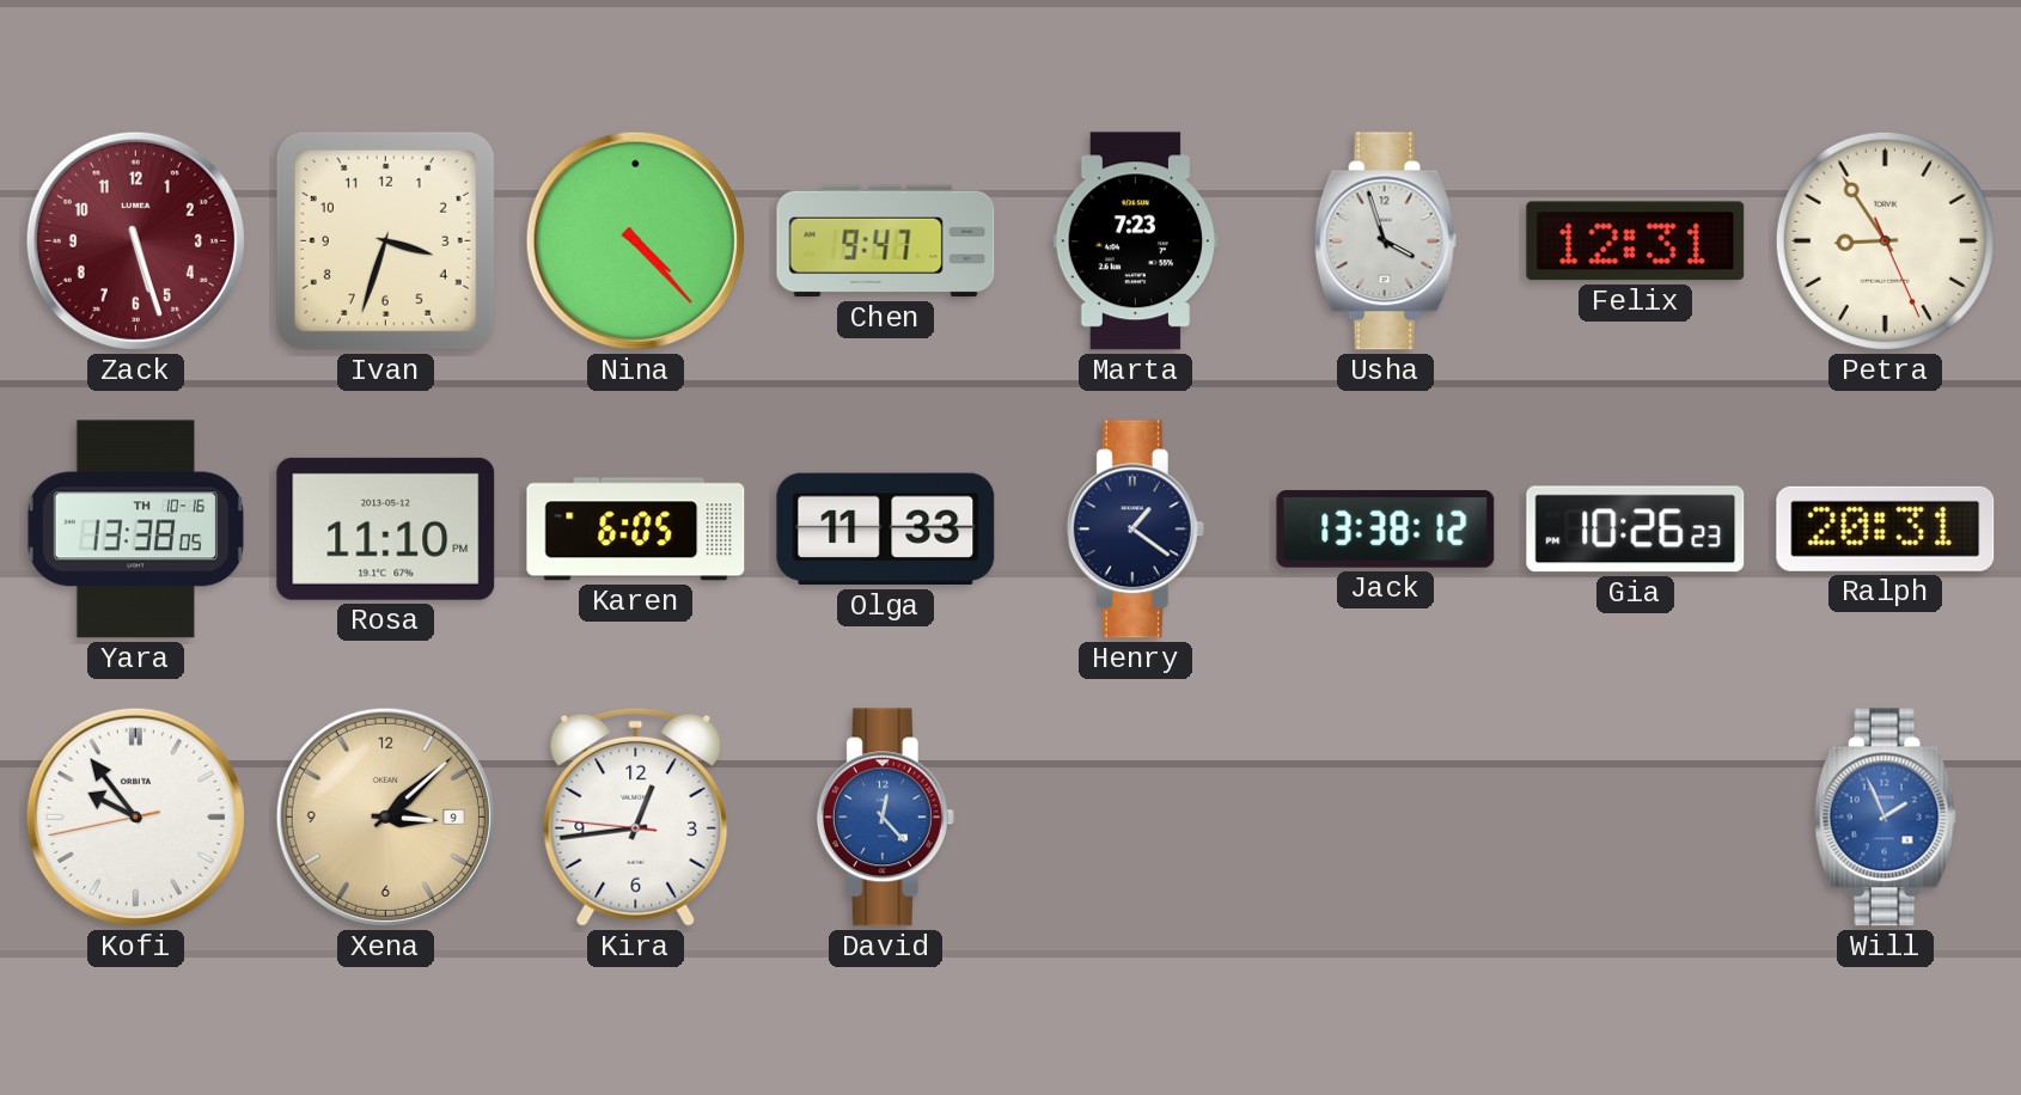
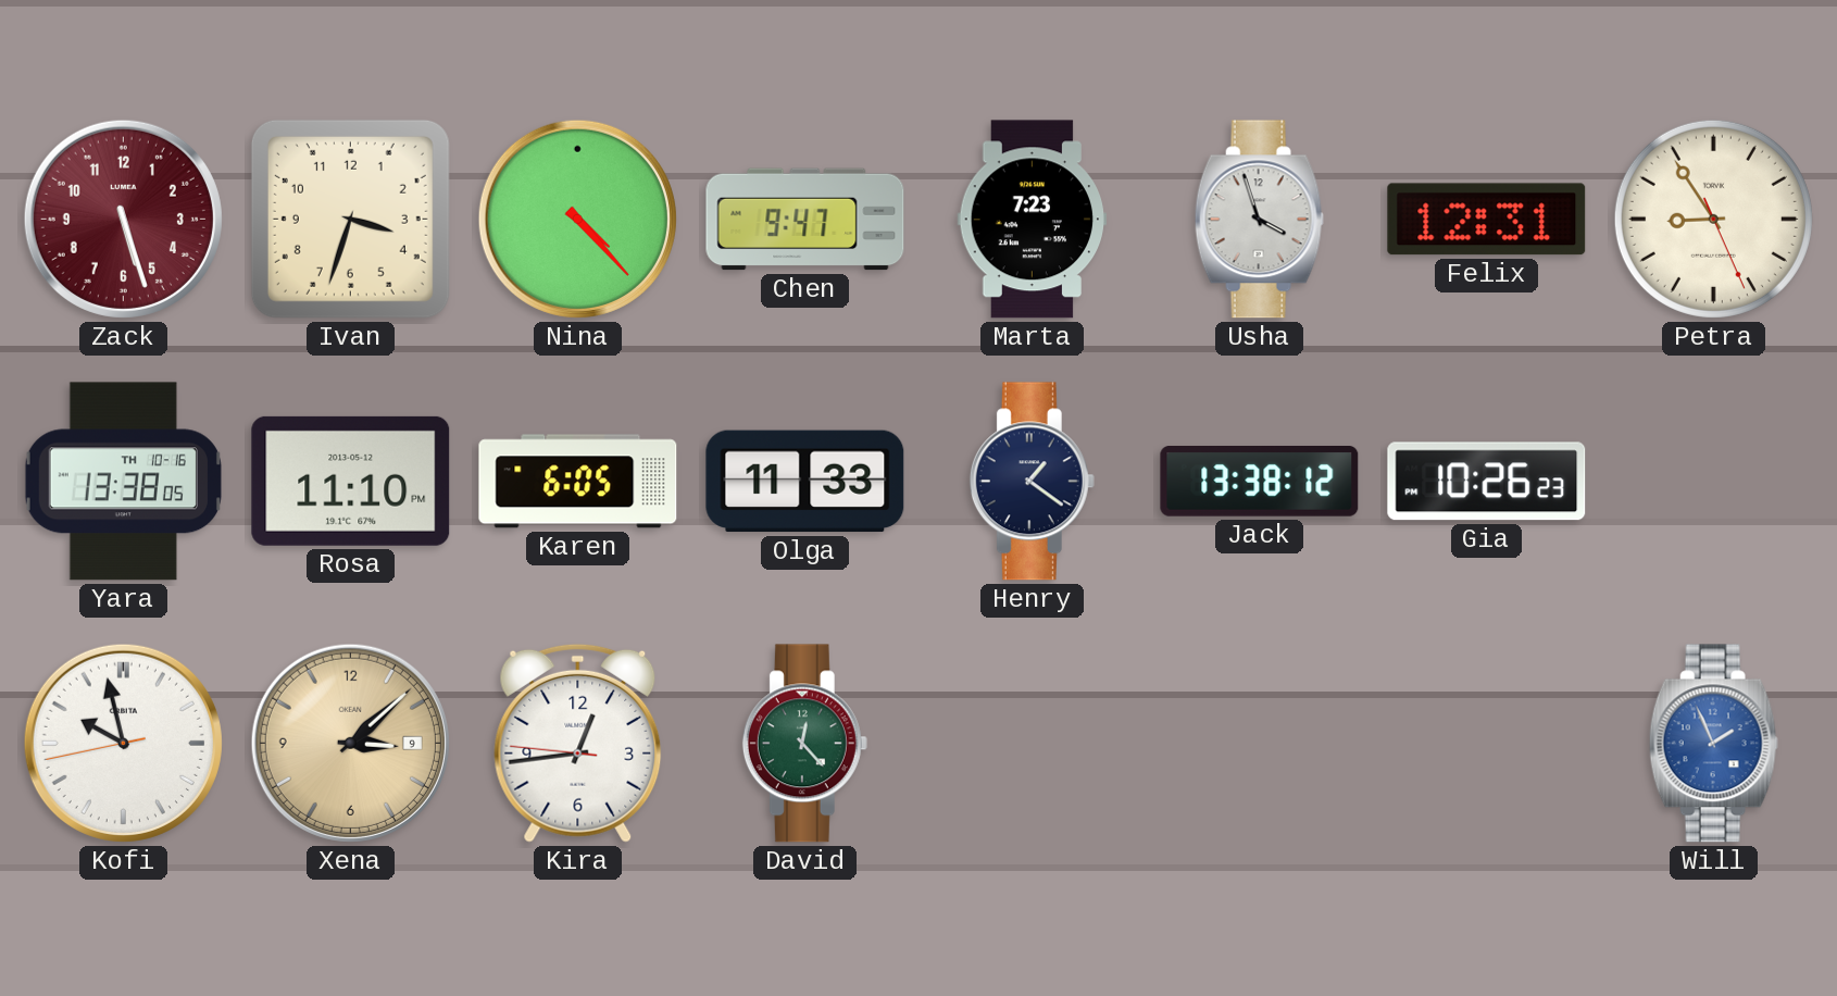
Ralph: 20:31 -> none (1886, 528)
Kofi: 9:53 -> 9:57 (123, 743)
David dial: blue -> green (804, 744)
